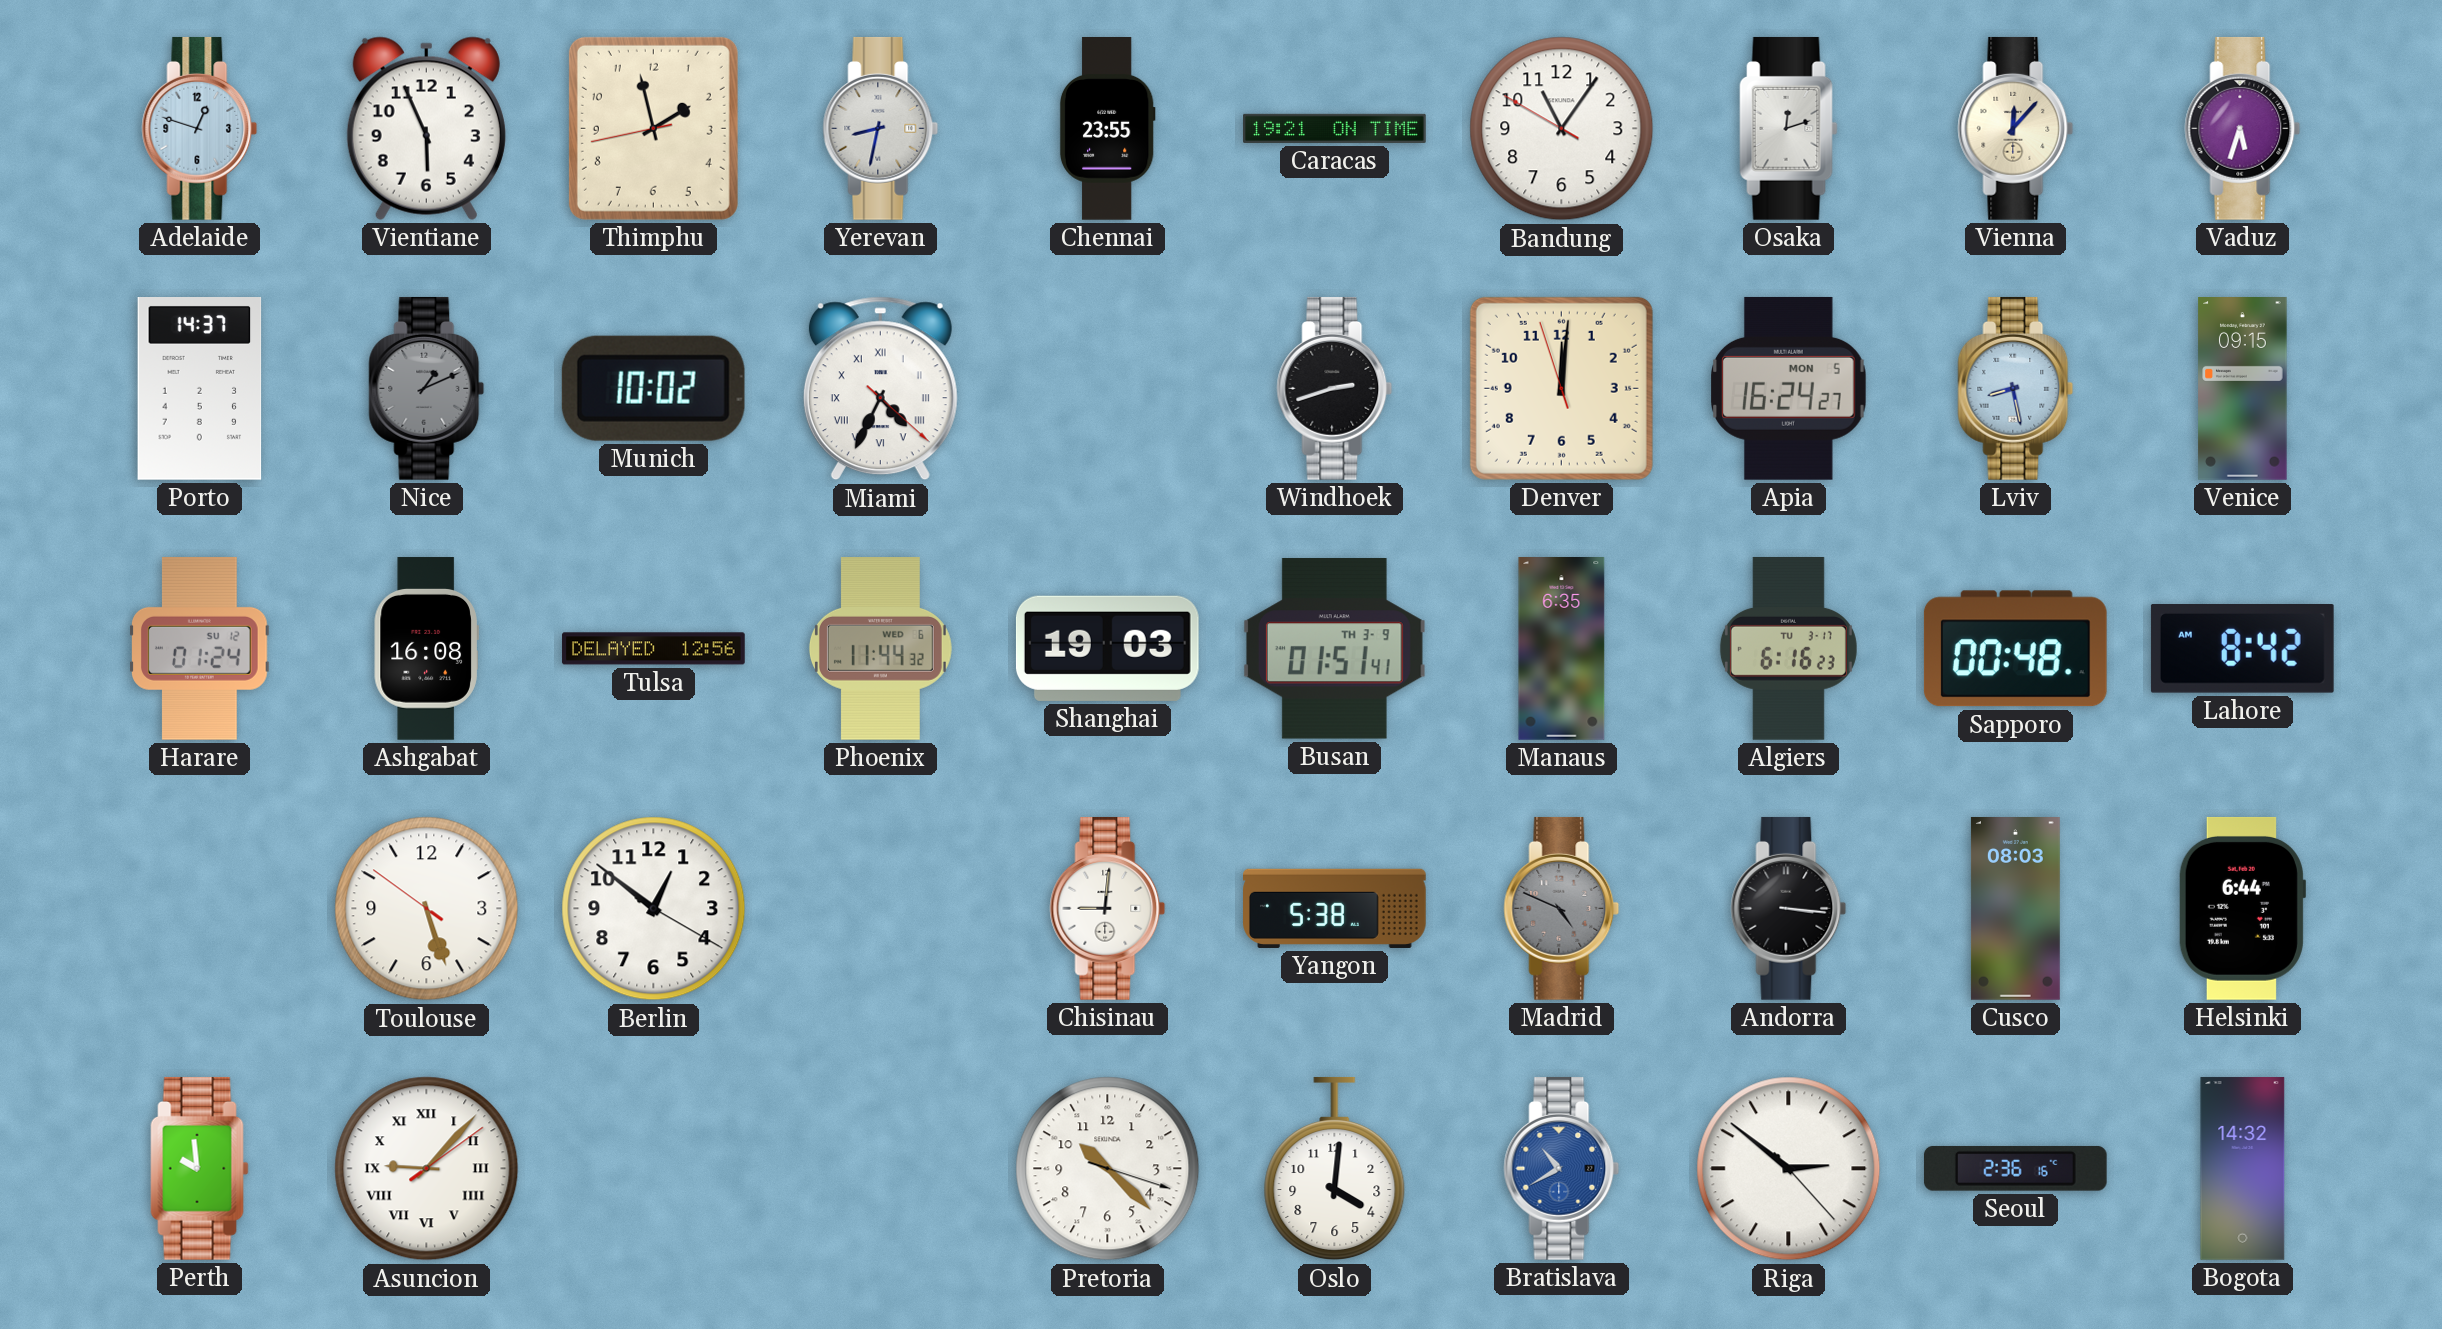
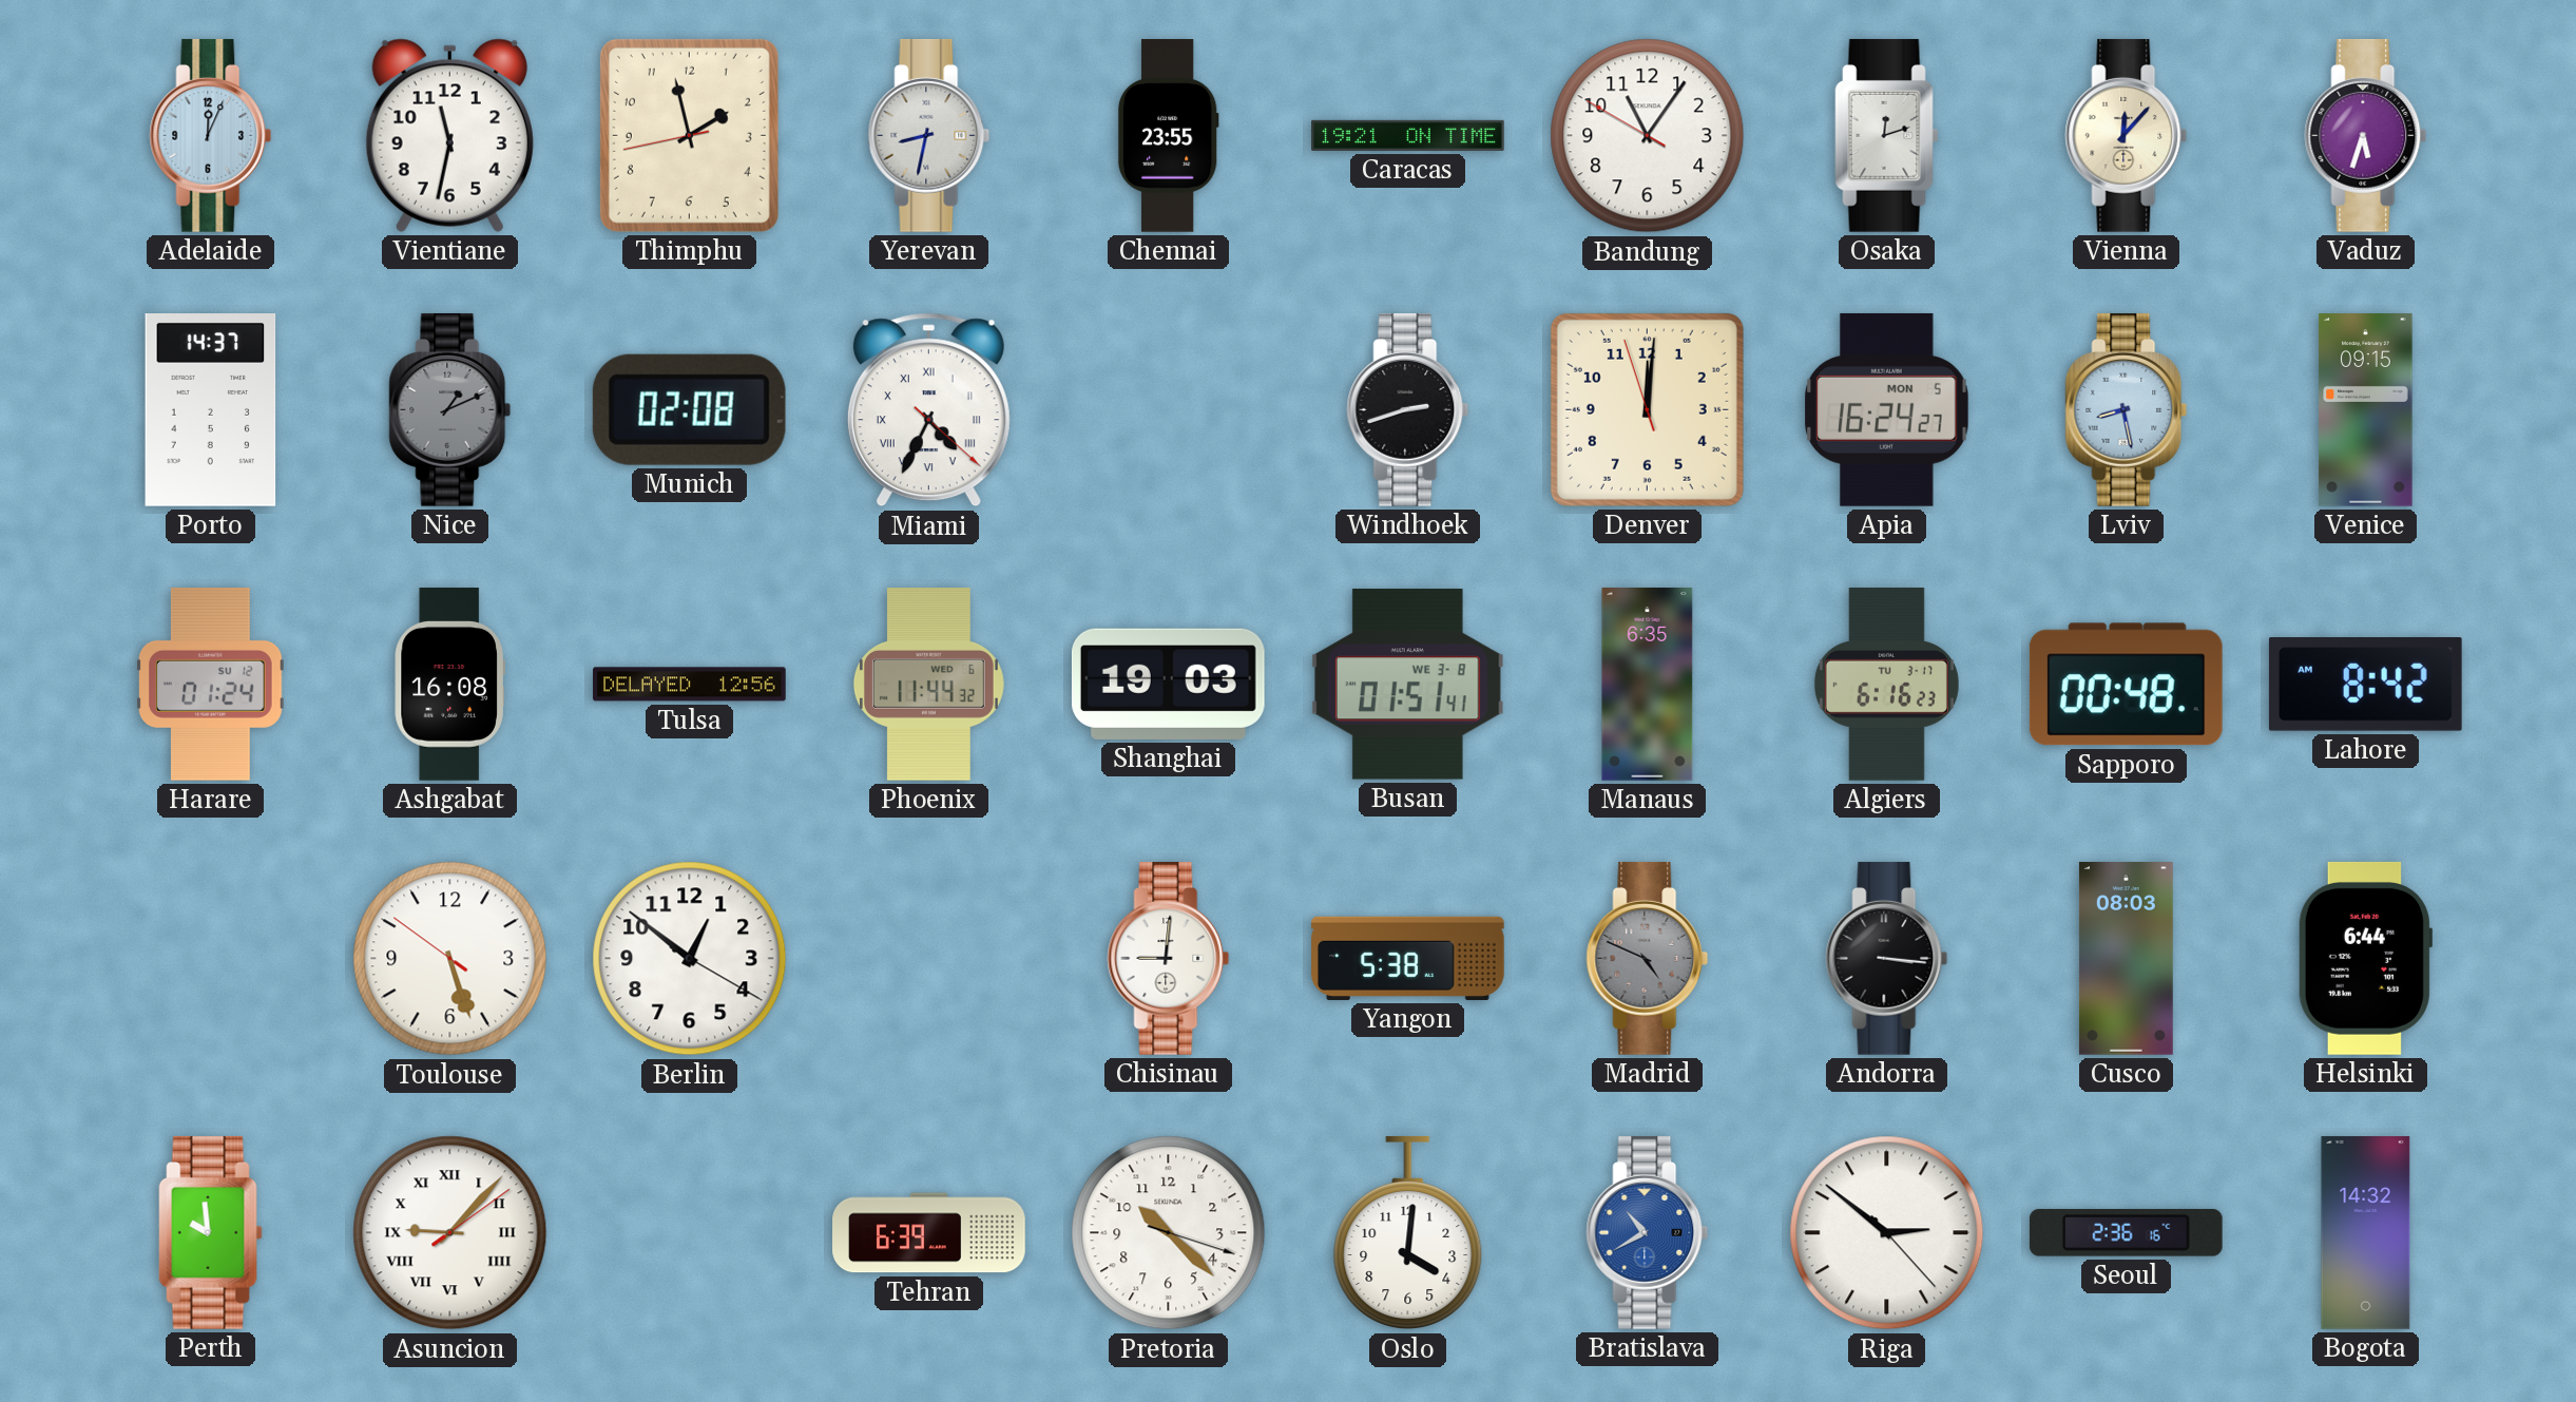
Adelaide: 12:48 -> 12:04 (211, 135)
Vientiane: 5:56 -> 11:32 (449, 135)
Munich: 10:02 -> 02:08 (689, 409)
Busan date: TH 3-9 -> WE 3-8 (1407, 685)
Tehran: none -> 6:39 (929, 1233)
